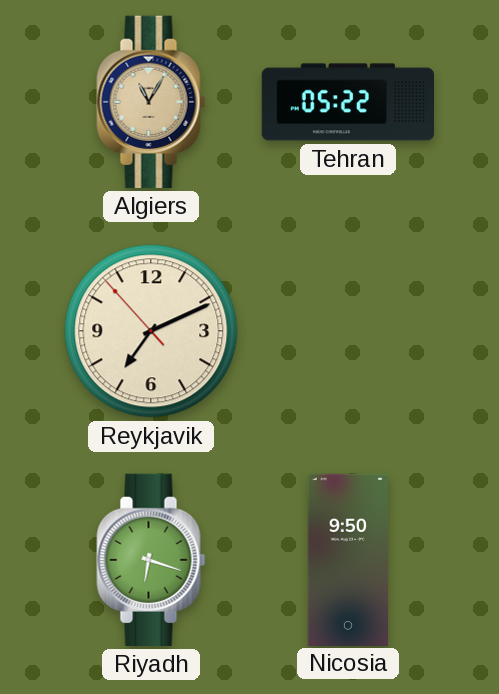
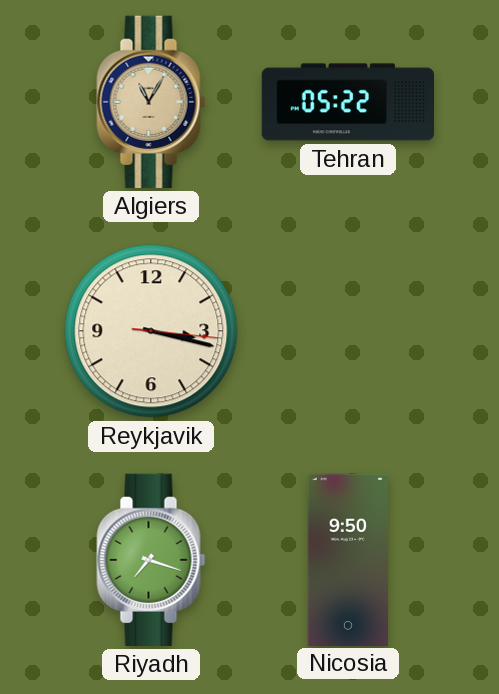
Reykjavik: 7:10 -> 3:17 (151, 331)
Riyadh: 6:18 -> 7:18 (151, 560)
